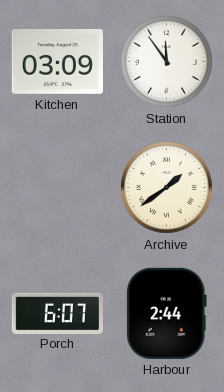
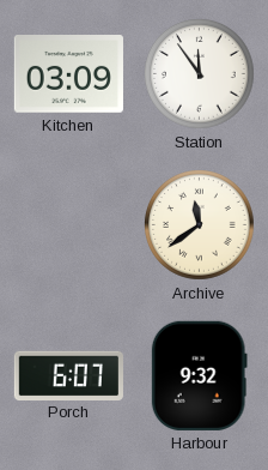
Archive: 1:39 -> 11:39 (200, 225)
Harbour: 2:44 -> 9:32 (199, 375)
